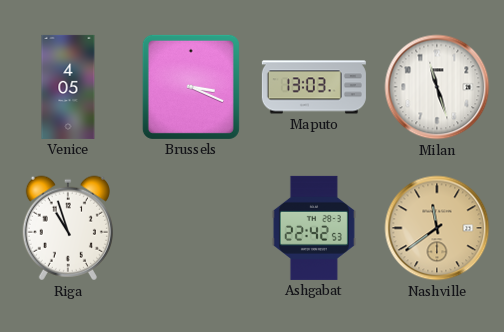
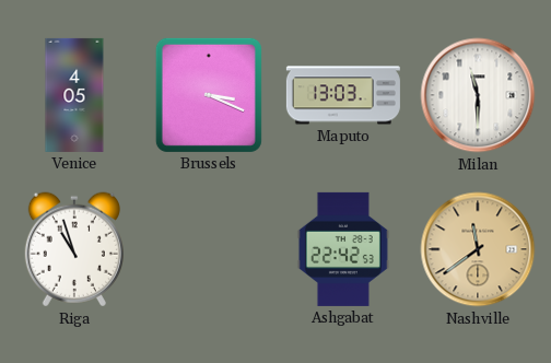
Milan: 11:27 -> 11:30 (478, 95)
